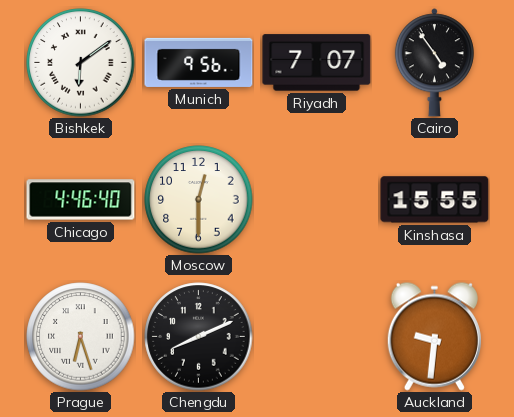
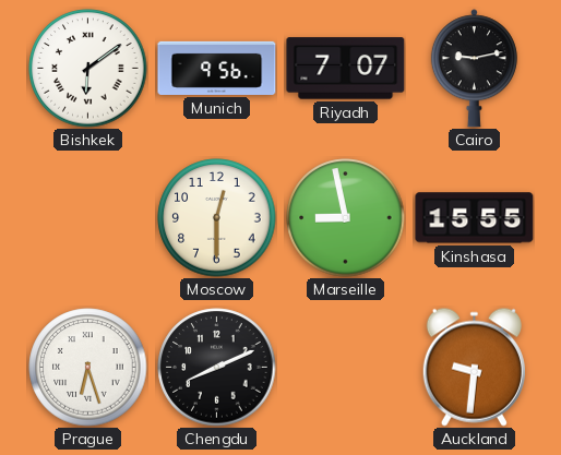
Cairo: 4:54 -> 9:13 (474, 69)
Chicago: 4:46 -> none (81, 200)
Marseille: none -> 8:58 (346, 218)
